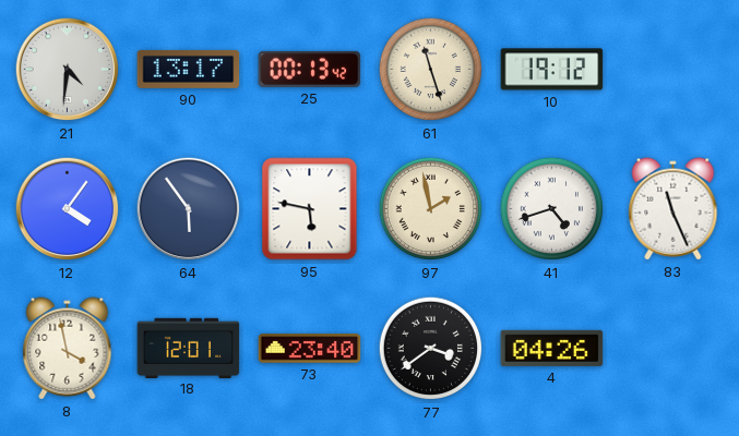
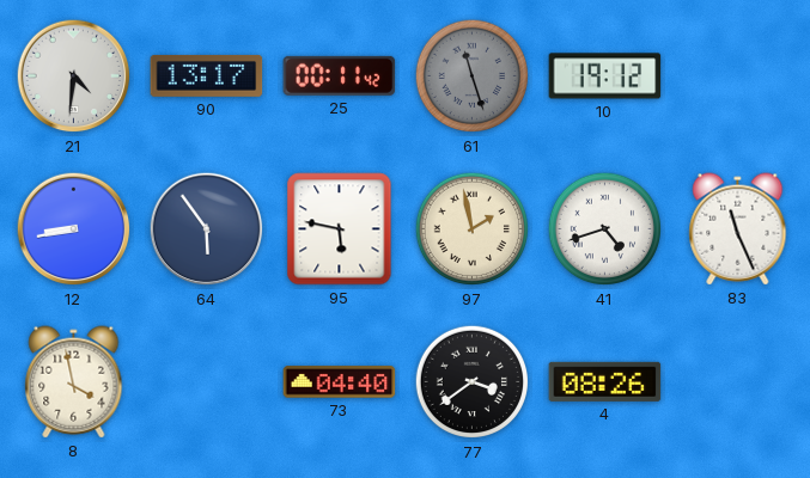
25: 00:13 -> 00:11 (340, 75)
61 dial: cream -> grey (473, 76)
12: 4:06 -> 8:43 (74, 229)
18: 12:01 -> none (189, 348)
73: 23:40 -> 04:40 (340, 382)
4: 04:26 -> 08:26 (605, 381)
